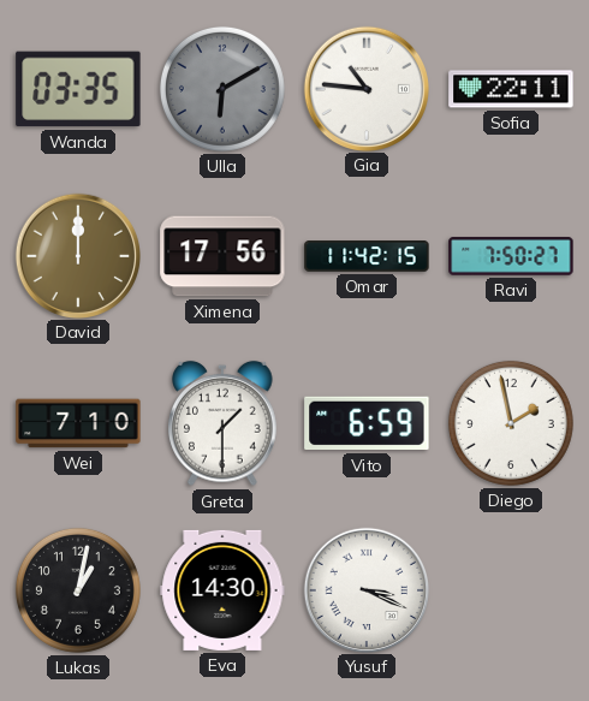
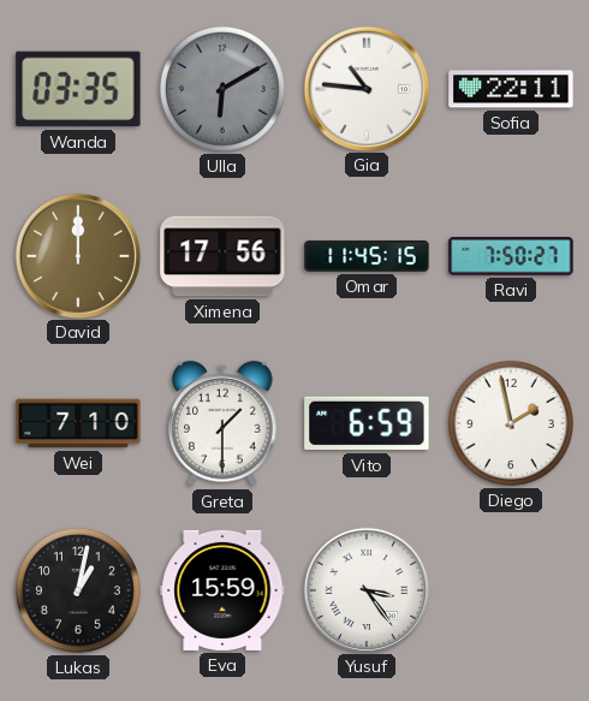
Omar: 11:42 -> 11:45 (367, 256)
Eva: 14:30 -> 15:59 (222, 590)
Yusuf: 3:19 -> 3:24 (365, 589)
